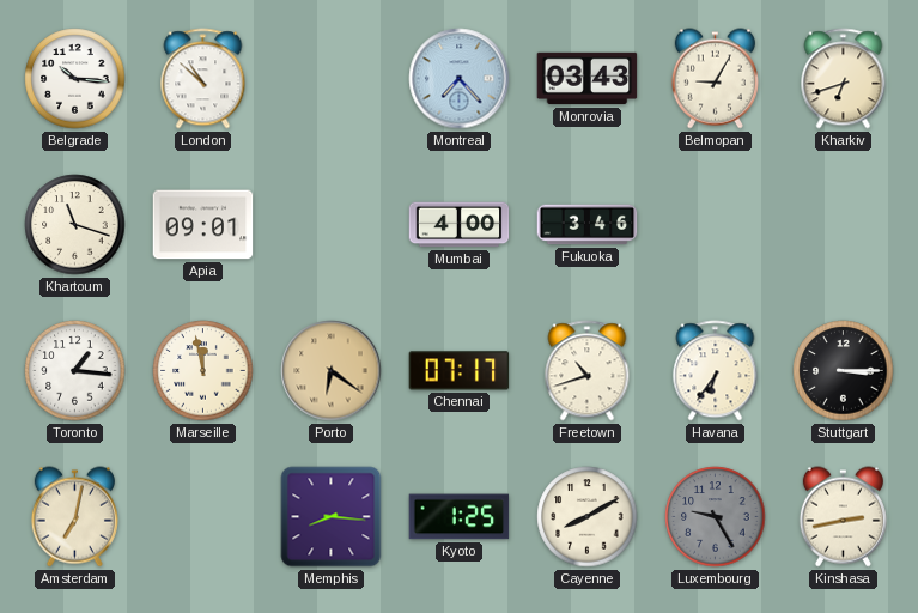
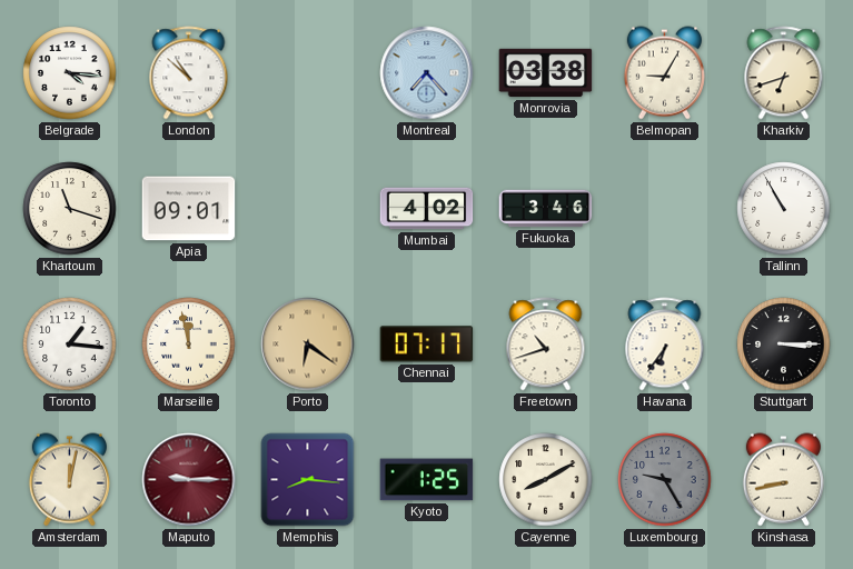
Belgrade: 10:16 -> 4:16 (70, 73)
Monrovia: 03:43 -> 03:38 (546, 73)
Mumbai: 4:00 -> 4:02 (427, 209)
Tallinn: none -> 10:55 (784, 209)
Amsterdam: 7:02 -> 12:02 (69, 480)
Maputo: none -> 9:15 (189, 480)
Kinshasa: 2:43 -> 8:43 (783, 480)
